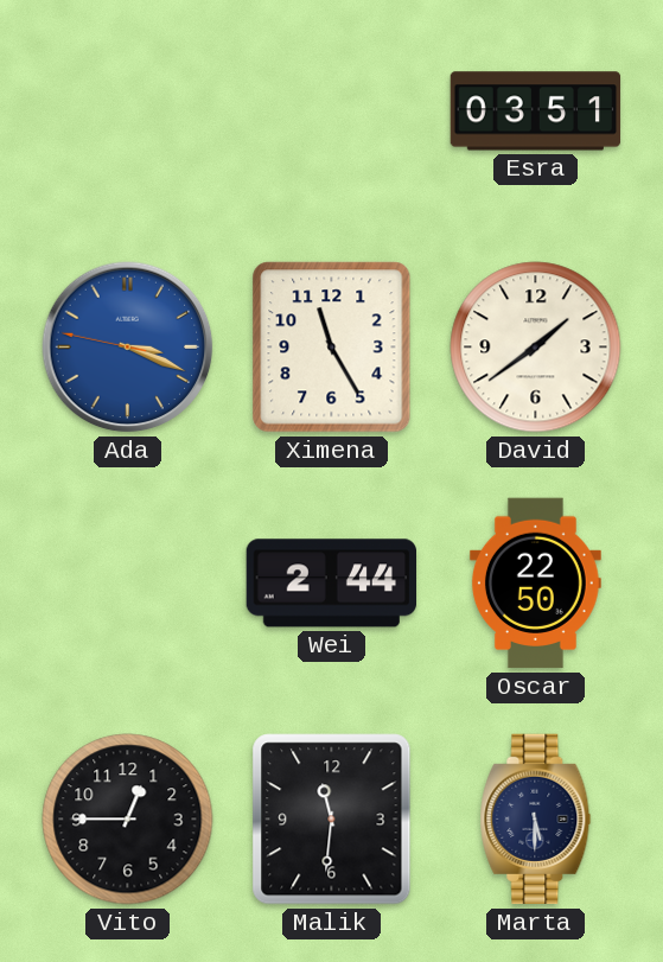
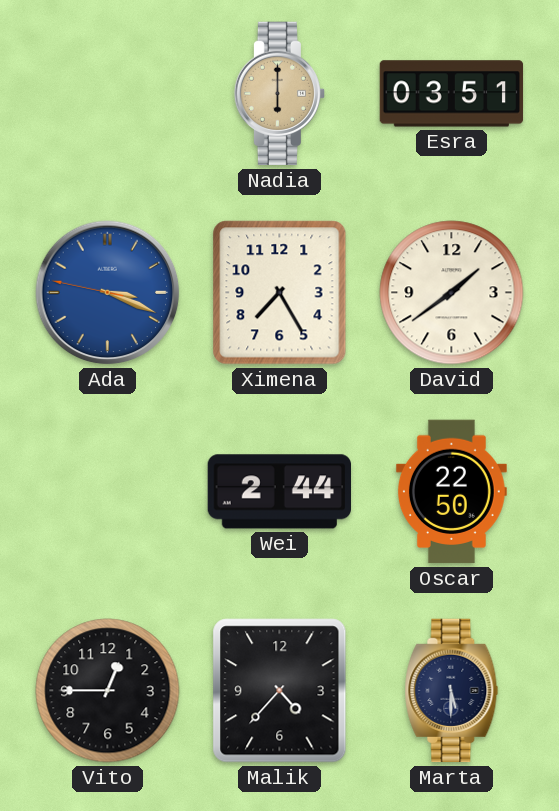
Nadia: none -> 6:00 (279, 94)
Ximena: 11:25 -> 7:25 (280, 293)
Malik: 11:31 -> 4:37 (280, 691)
